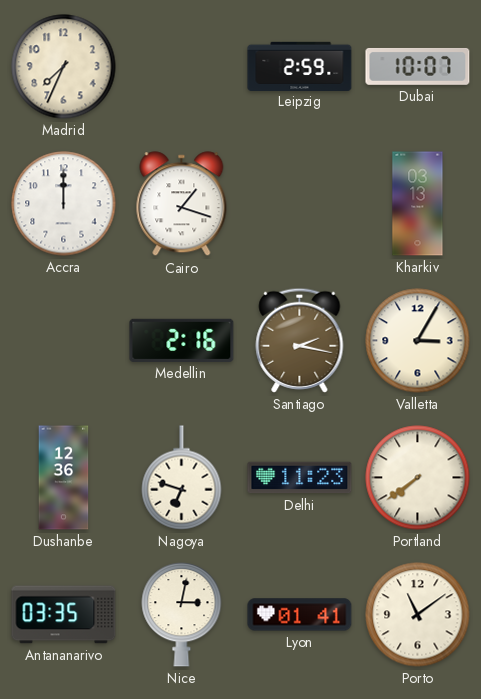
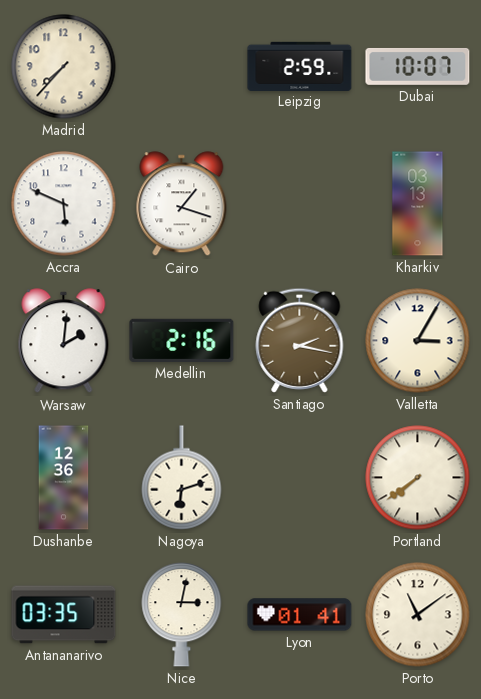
Madrid: 7:34 -> 7:37 (64, 67)
Accra: 12:00 -> 5:49 (64, 204)
Warsaw: none -> 2:01 (64, 341)
Nagoya: 6:48 -> 6:12 (182, 478)
Delhi: 11:23 -> none (300, 478)
